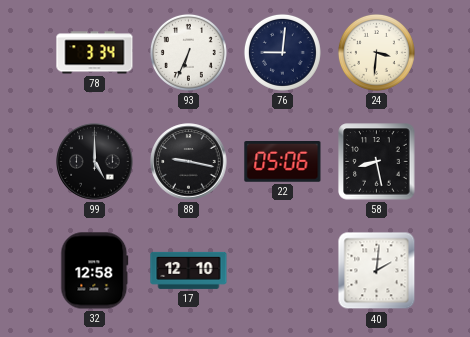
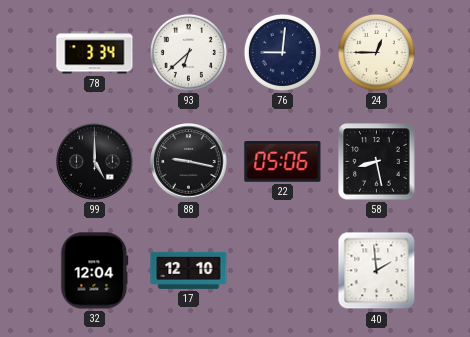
93: 6:34 -> 6:38 (188, 52)
24: 3:31 -> 12:45 (376, 52)
32: 12:58 -> 12:04 (95, 271)
40: 2:01 -> 1:59 (377, 271)
